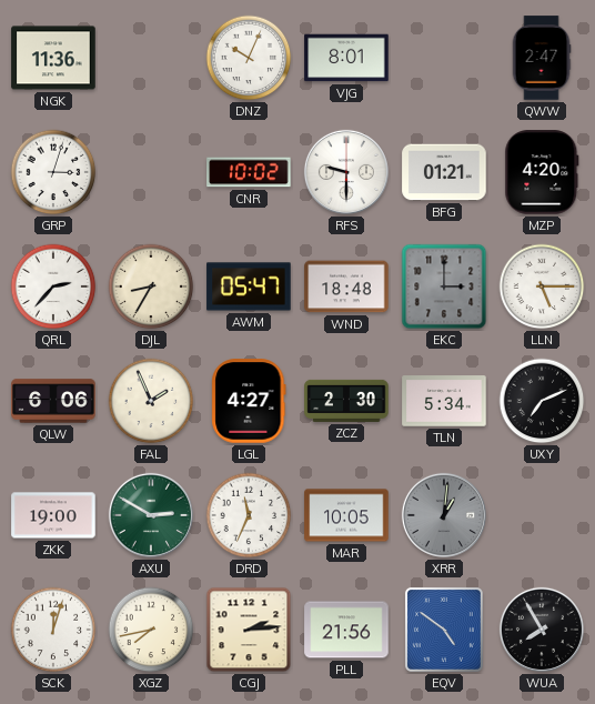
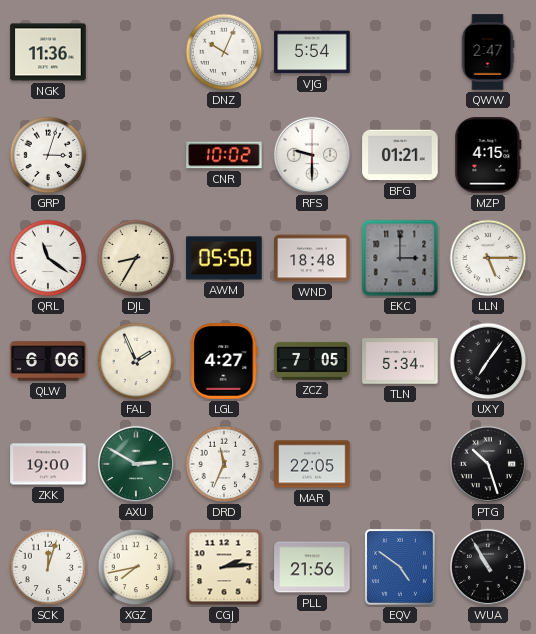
VJG: 8:01 -> 5:54 (312, 52)
MZP: 4:20 -> 4:15 (488, 155)
QRL: 2:37 -> 11:21 (48, 258)
AWM: 05:47 -> 05:50 (224, 258)
ZCZ: 2:30 -> 7:05 (312, 361)
UXY: 7:11 -> 7:06 (488, 361)
MAR: 10:05 -> 22:05 (312, 464)
XRR: 1:01 -> none (444, 515)
PTG: none -> 10:27 (488, 464)
WUA: 7:55 -> 10:55 (488, 567)
